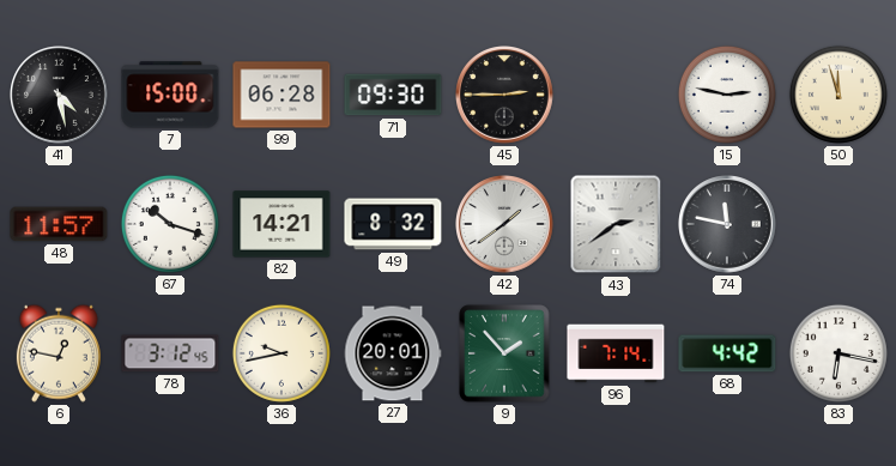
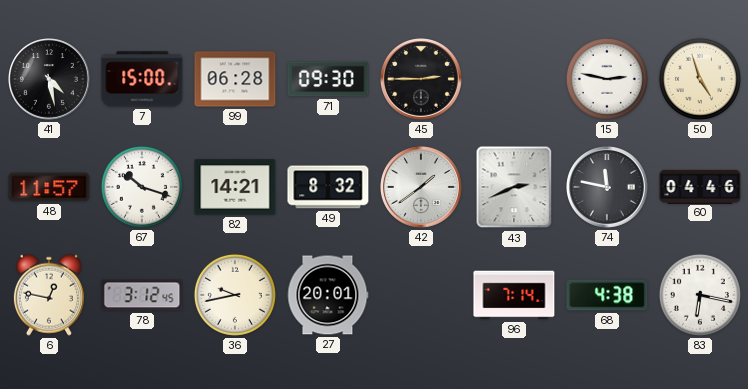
50: 11:57 -> 4:57 (700, 79)
43: 2:39 -> 2:41 (514, 187)
60: none -> 04:46 (700, 186)
9: 1:53 -> none (504, 353)
68: 4:42 -> 4:38 (607, 295)
